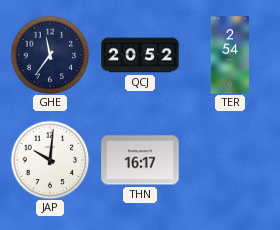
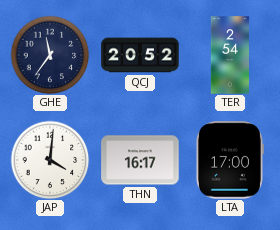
JAP: 10:01 -> 4:01 (50, 160)
LTA: none -> 17:00 (229, 160)
